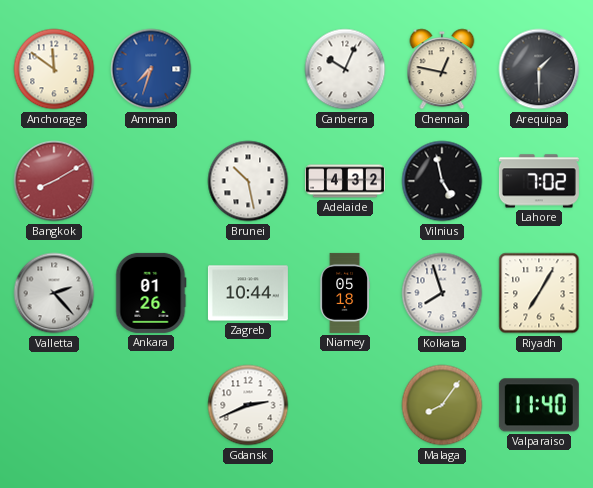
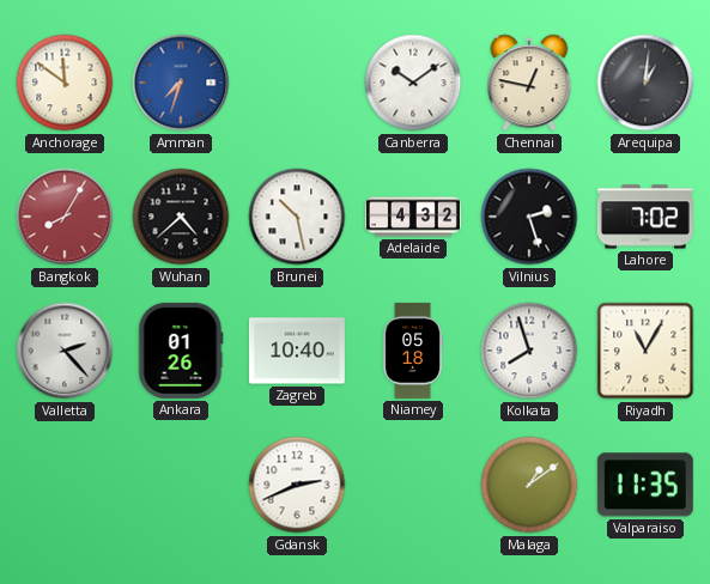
Canberra: 10:04 -> 10:09 (413, 83)
Arequipa: 1:30 -> 1:01 (645, 83)
Bangkok: 8:10 -> 8:05 (65, 217)
Wuhan: none -> 4:38 (181, 217)
Vilnius: 4:58 -> 2:27 (529, 217)
Zagreb: 10:44 -> 10:40 (297, 351)
Riyadh: 7:05 -> 11:05 (645, 351)
Malaga: 8:06 -> 1:09 (529, 485)
Valparaiso: 11:40 -> 11:35 (645, 485)
